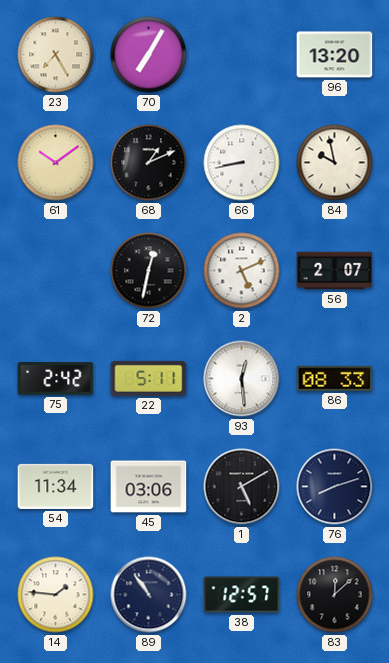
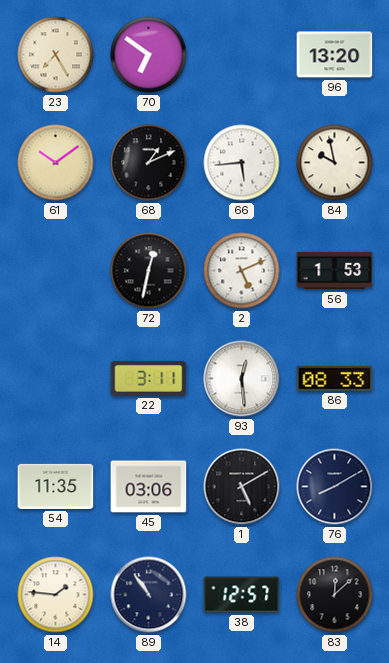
70: 7:05 -> 6:51 (149, 55)
66: 8:43 -> 5:44 (242, 163)
56: 2:07 -> 1:53 (335, 271)
75: 2:42 -> none (56, 379)
22: 5:11 -> 3:11 (149, 378)
54: 11:34 -> 11:35 (56, 486)
76: 8:12 -> 8:10 (335, 487)
